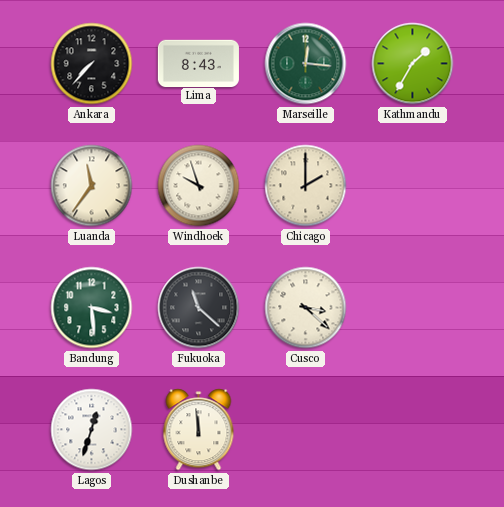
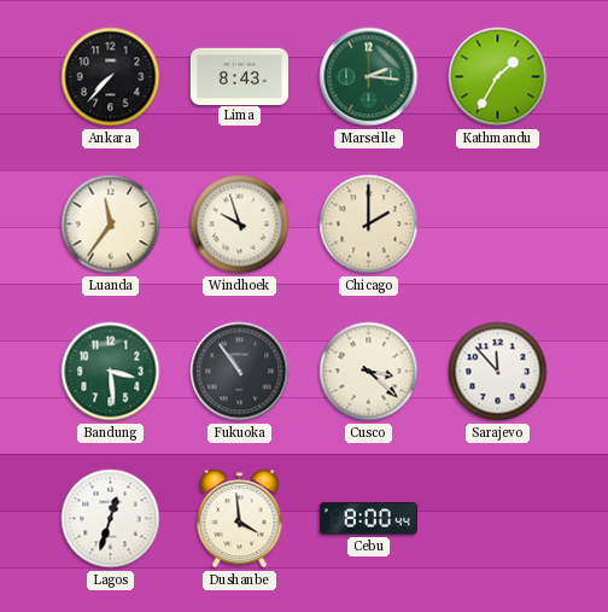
Marseille: 12:16 -> 2:16 (369, 77)
Fukuoka: 11:22 -> 10:54 (240, 372)
Sarajevo: none -> 11:53 (498, 372)
Dushanbe: 11:59 -> 3:59 (240, 519)
Cebu: none -> 8:00 (368, 519)
